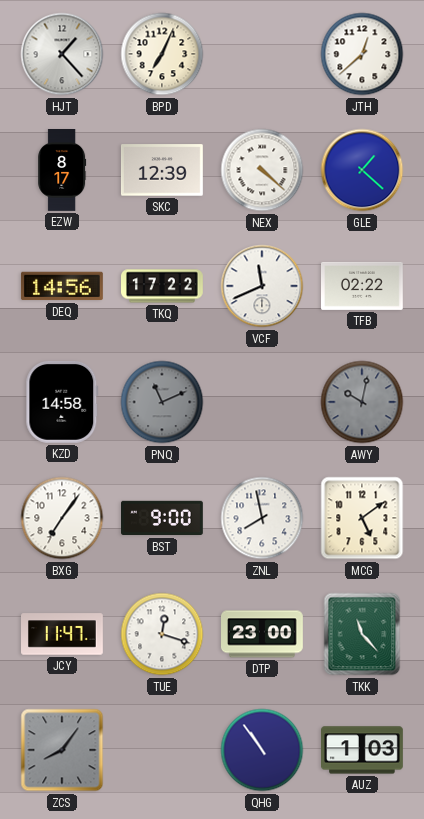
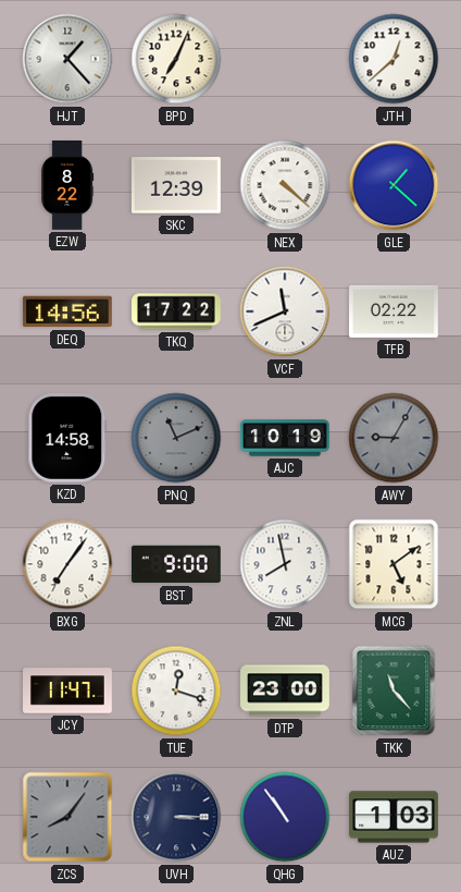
EZW: 8:17 -> 8:22 (67, 185)
AJC: none -> 10:19 (285, 438)
AWY: 10:02 -> 9:05 (394, 438)
UVH: none -> 3:15 (176, 817)
